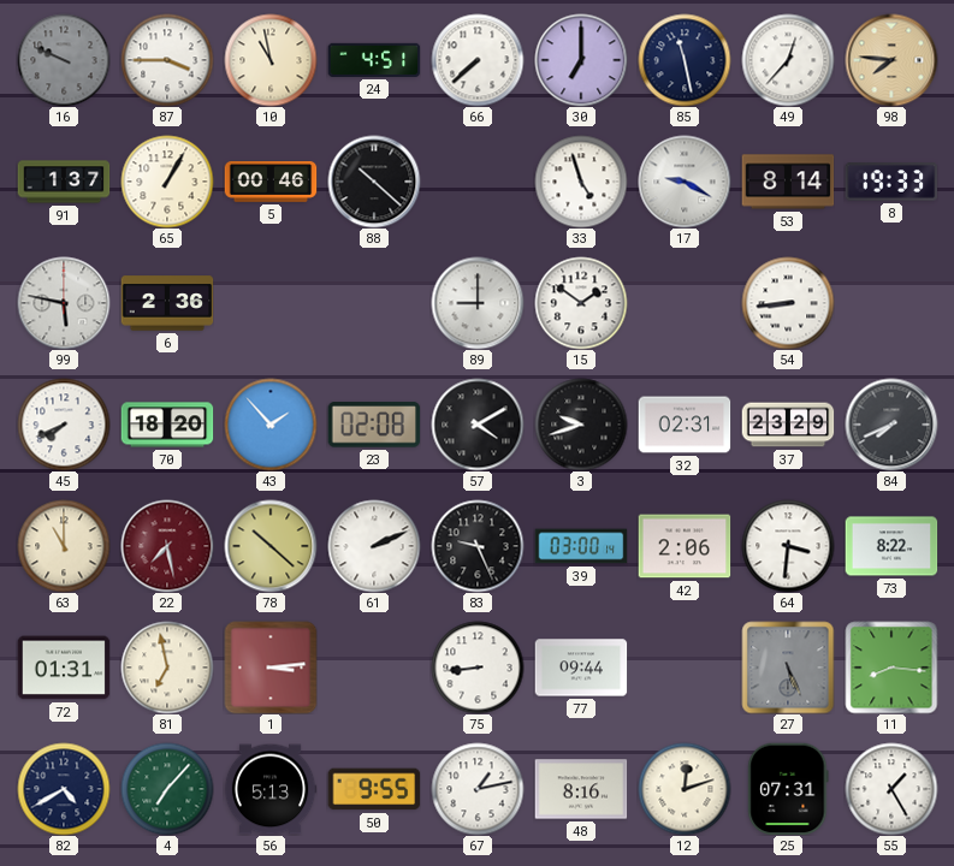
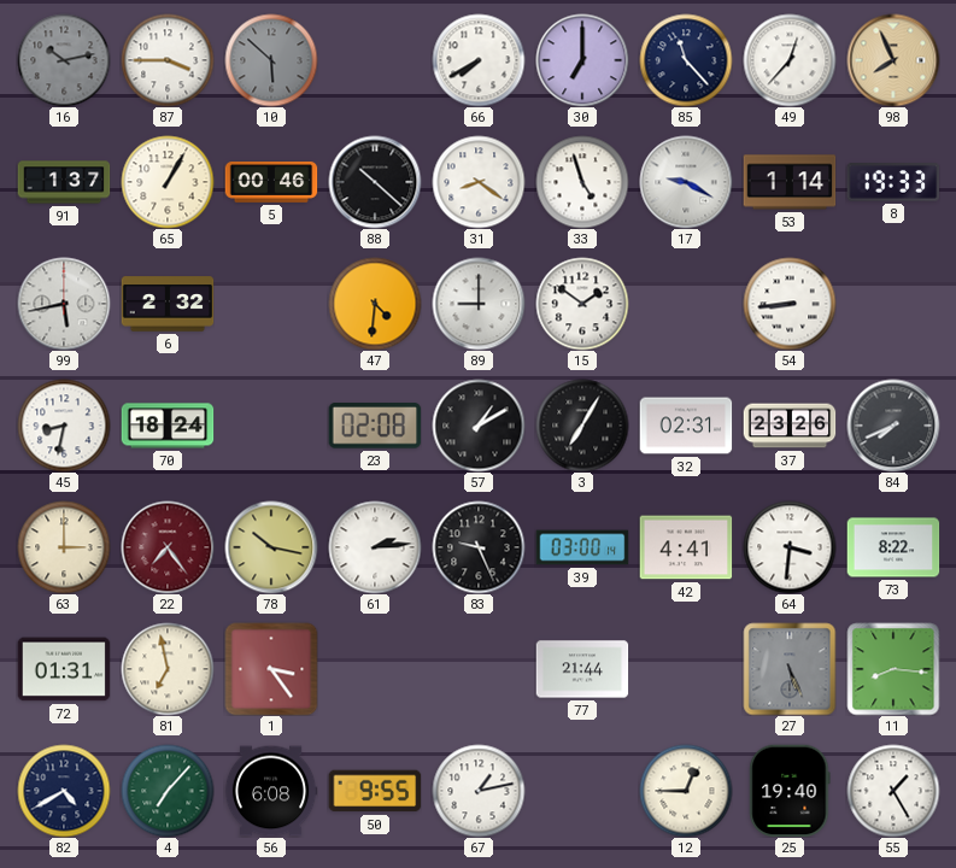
16: 9:49 -> 10:13 (64, 60)
10: 10:58 -> 5:52 (271, 60)
10 dial: cream -> grey (271, 60)
24: 4:51 -> none (374, 60)
66: 7:38 -> 7:40 (479, 60)
85: 11:28 -> 11:23 (686, 60)
98: 7:46 -> 7:56 (893, 60)
31: none -> 8:21 (479, 182)
53: 8:14 -> 1:14 (790, 182)
99: 5:47 -> 5:43 (64, 304)
6: 2:36 -> 2:32 (168, 304)
47: none -> 4:31 (375, 304)
45: 7:41 -> 8:32 (64, 426)
70: 18:20 -> 18:24 (168, 426)
43: 1:53 -> none (271, 425)
57: 4:10 -> 1:10 (479, 426)
3: 9:42 -> 7:05 (582, 426)
37: 23:29 -> 23:26 (790, 426)
63: 11:00 -> 3:00 (64, 547)
22: 7:28 -> 7:24 (168, 547)
78: 10:22 -> 10:17 (271, 547)
61: 2:11 -> 2:14 (375, 547)
42: 2:06 -> 4:41 (686, 547)
1: 3:14 -> 3:24 (271, 669)
75: 8:44 -> none (478, 668)
77: 09:44 -> 21:44 (582, 669)
56: 5:13 -> 6:08 (271, 791)
48: 8:16 -> none (581, 789)
12: 12:12 -> 12:45 (686, 791)
25: 07:31 -> 19:40 (790, 791)
